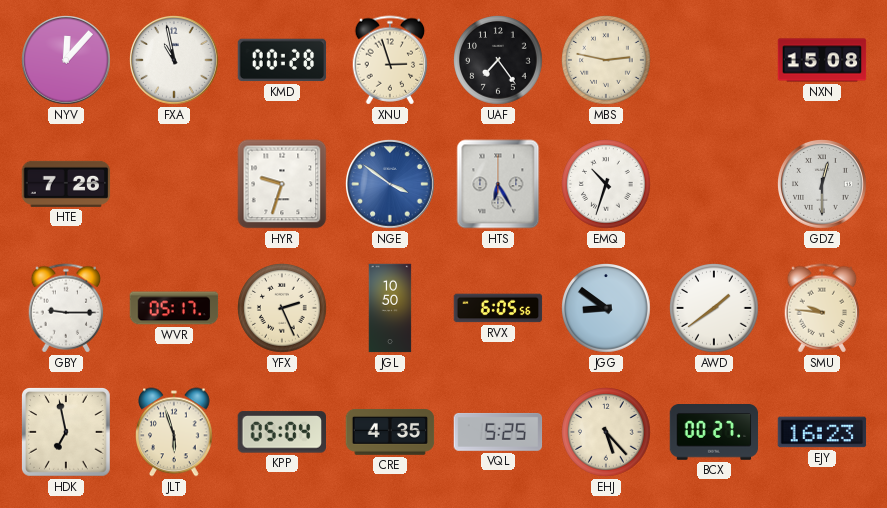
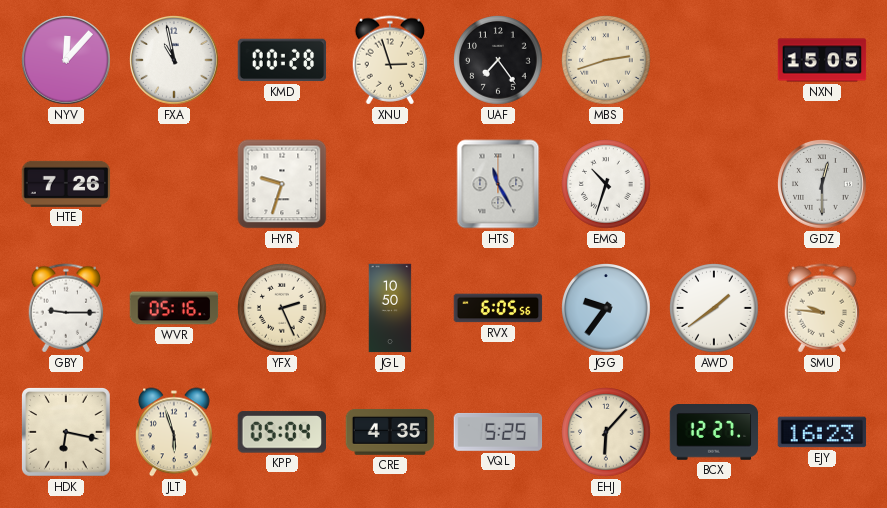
MBS: 2:47 -> 2:42 (607, 61)
NXN: 15:08 -> 15:05 (822, 60)
NGE: 3:51 -> none (391, 185)
HTS: 6:25 -> 11:25 (498, 184)
WVR: 05:17 -> 05:16 (174, 308)
JGG: 8:51 -> 9:36 (607, 309)
HDK: 6:58 -> 6:17 (67, 433)
EHJ: 5:23 -> 6:07 (607, 433)
BCX: 00:27 -> 12:27 (714, 433)
